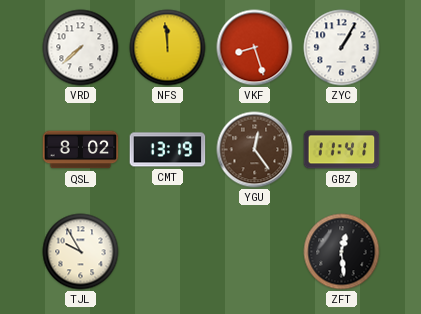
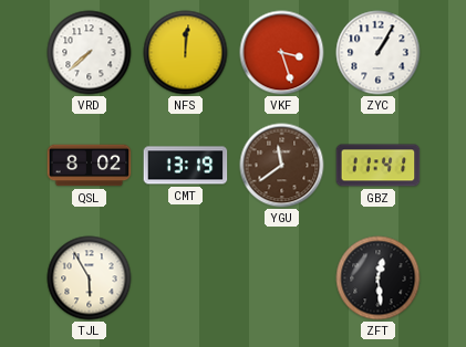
NFS: 11:59 -> 12:01 (186, 53)
VKF: 8:27 -> 3:27 (282, 53)
YGU: 12:24 -> 11:39 (282, 166)
TJL: 9:55 -> 5:55 (90, 278)
